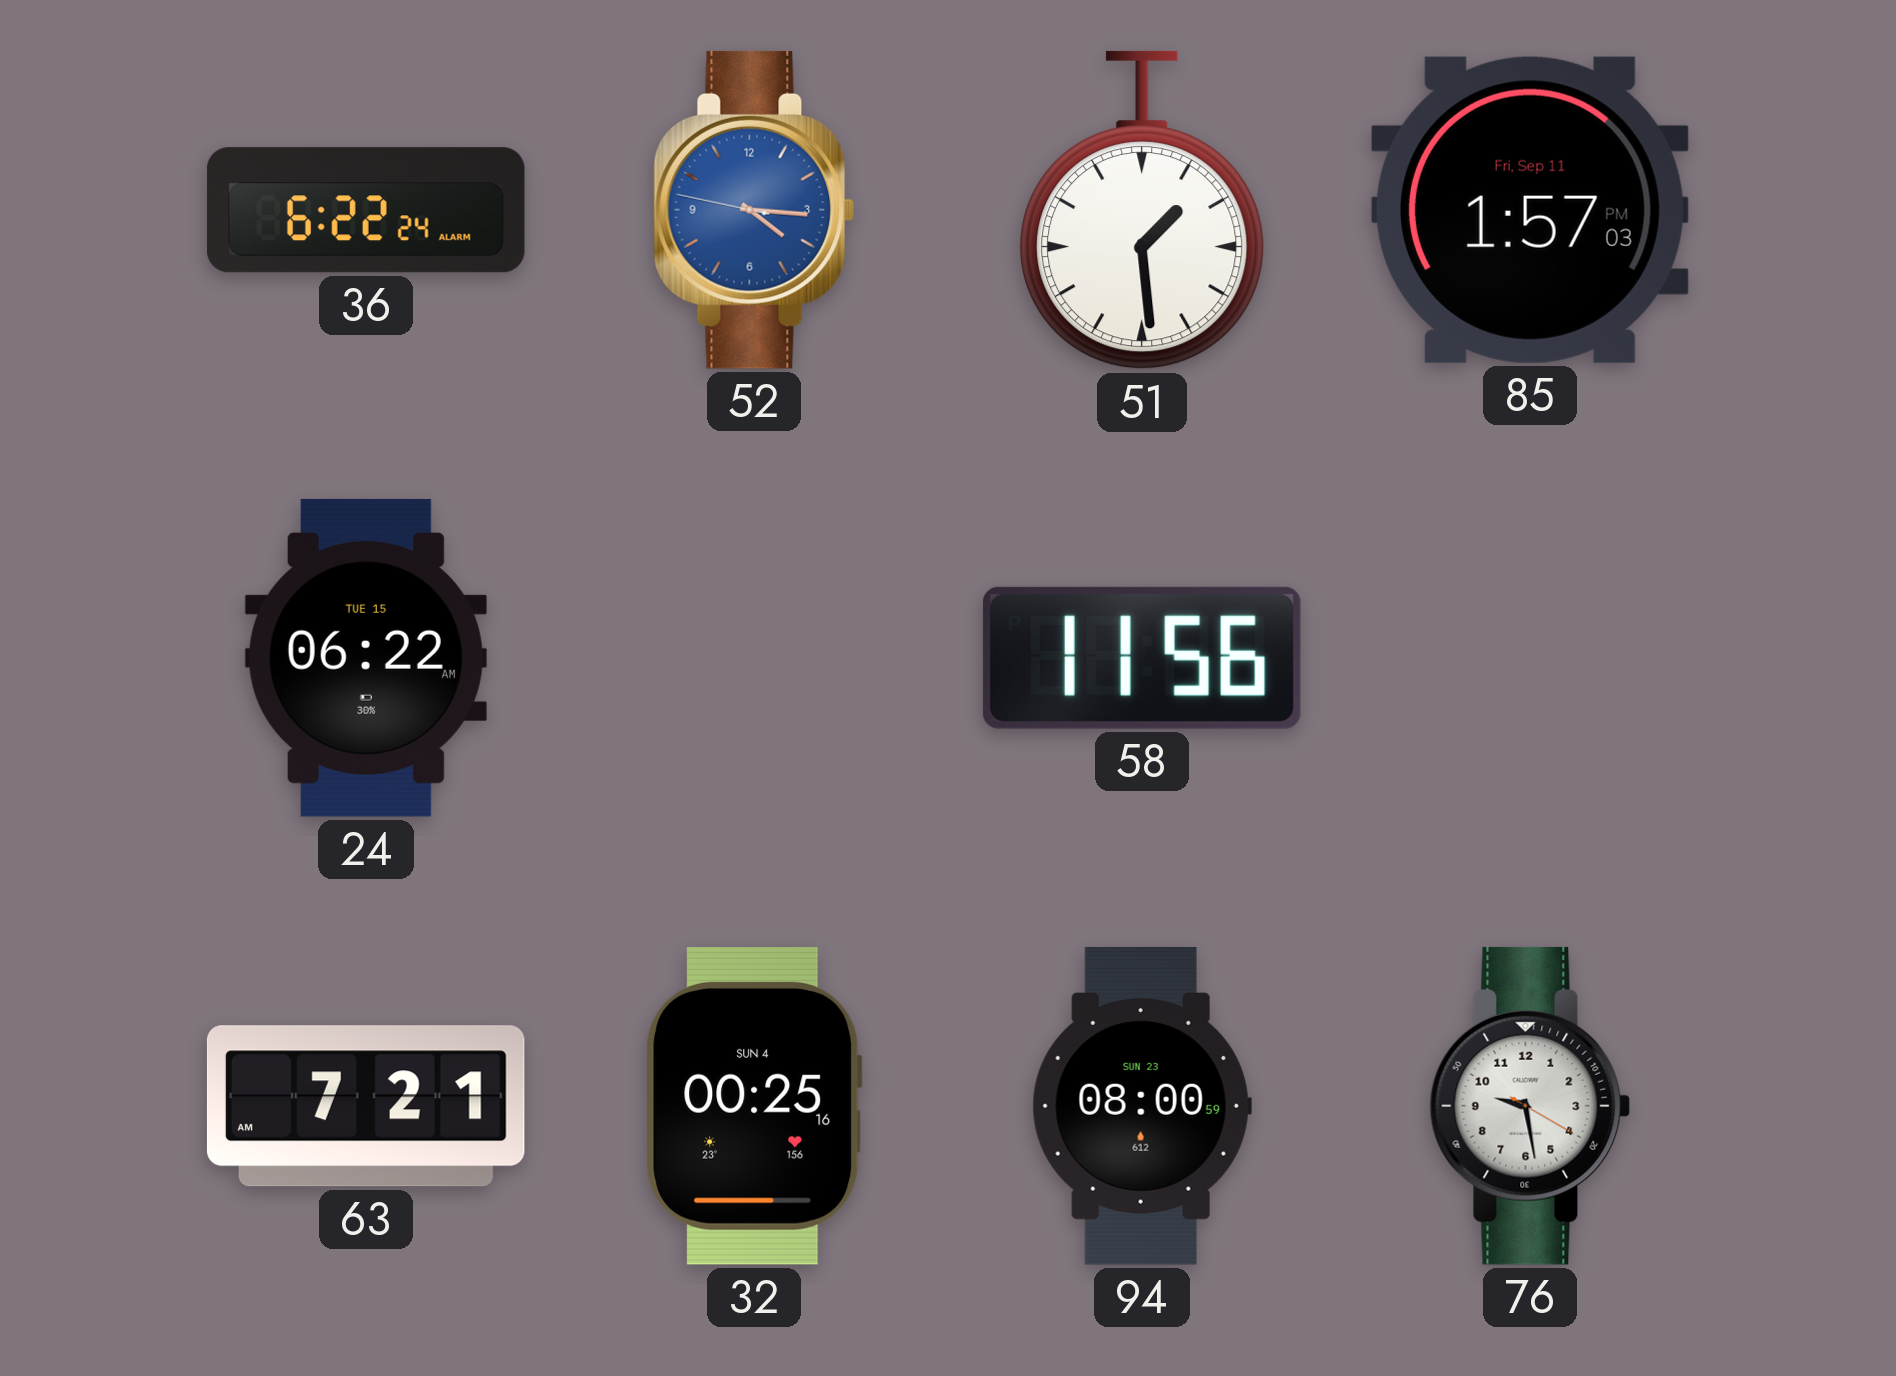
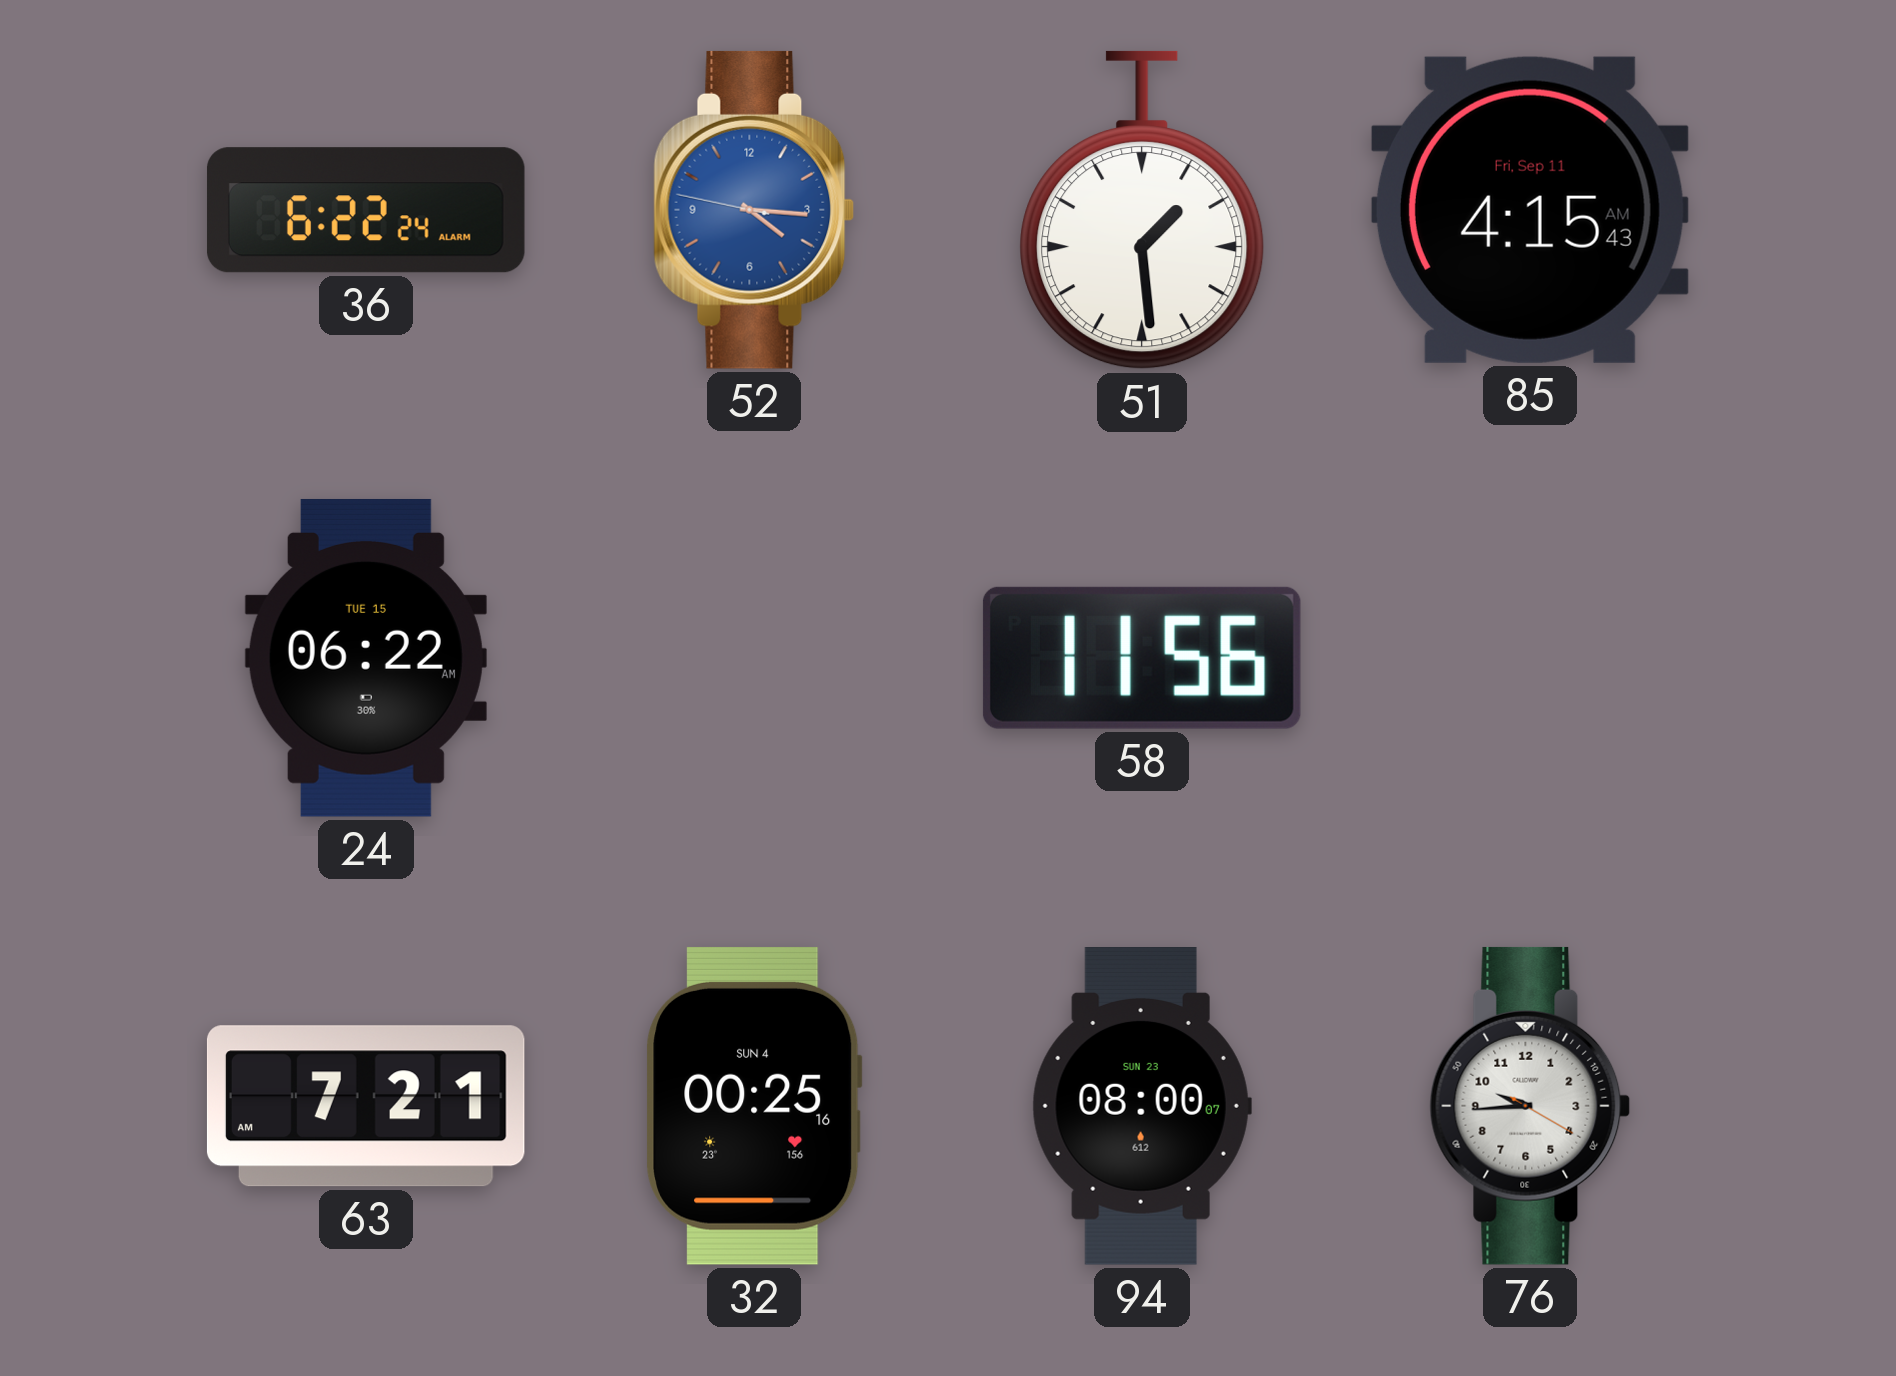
85: 1:57 -> 4:15 (1530, 210)
94: 08:00:59 -> 08:00:07 (1142, 1107)
76: 9:28 -> 9:44 (1530, 1106)
